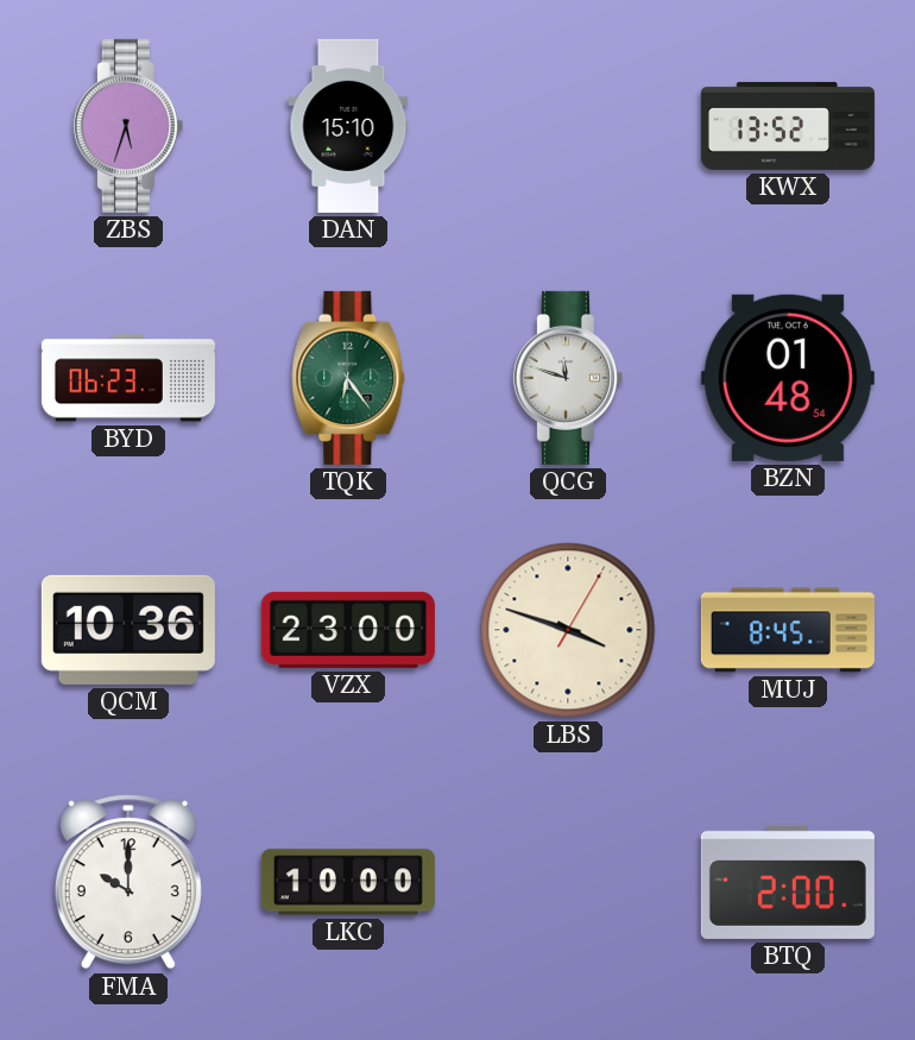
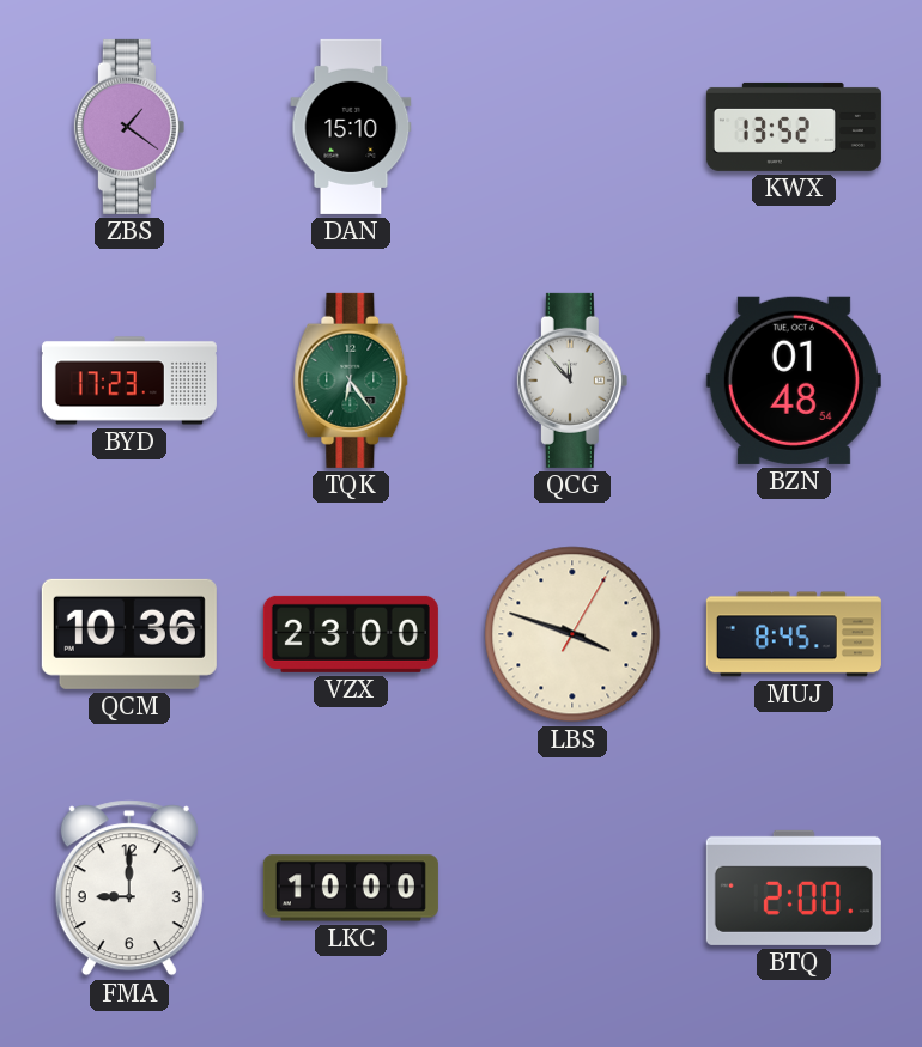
ZBS: 5:33 -> 1:21 (129, 127)
BYD: 06:23 -> 17:23 (129, 381)
QCG: 11:48 -> 11:53 (572, 381)
FMA: 10:00 -> 9:00 (129, 888)
